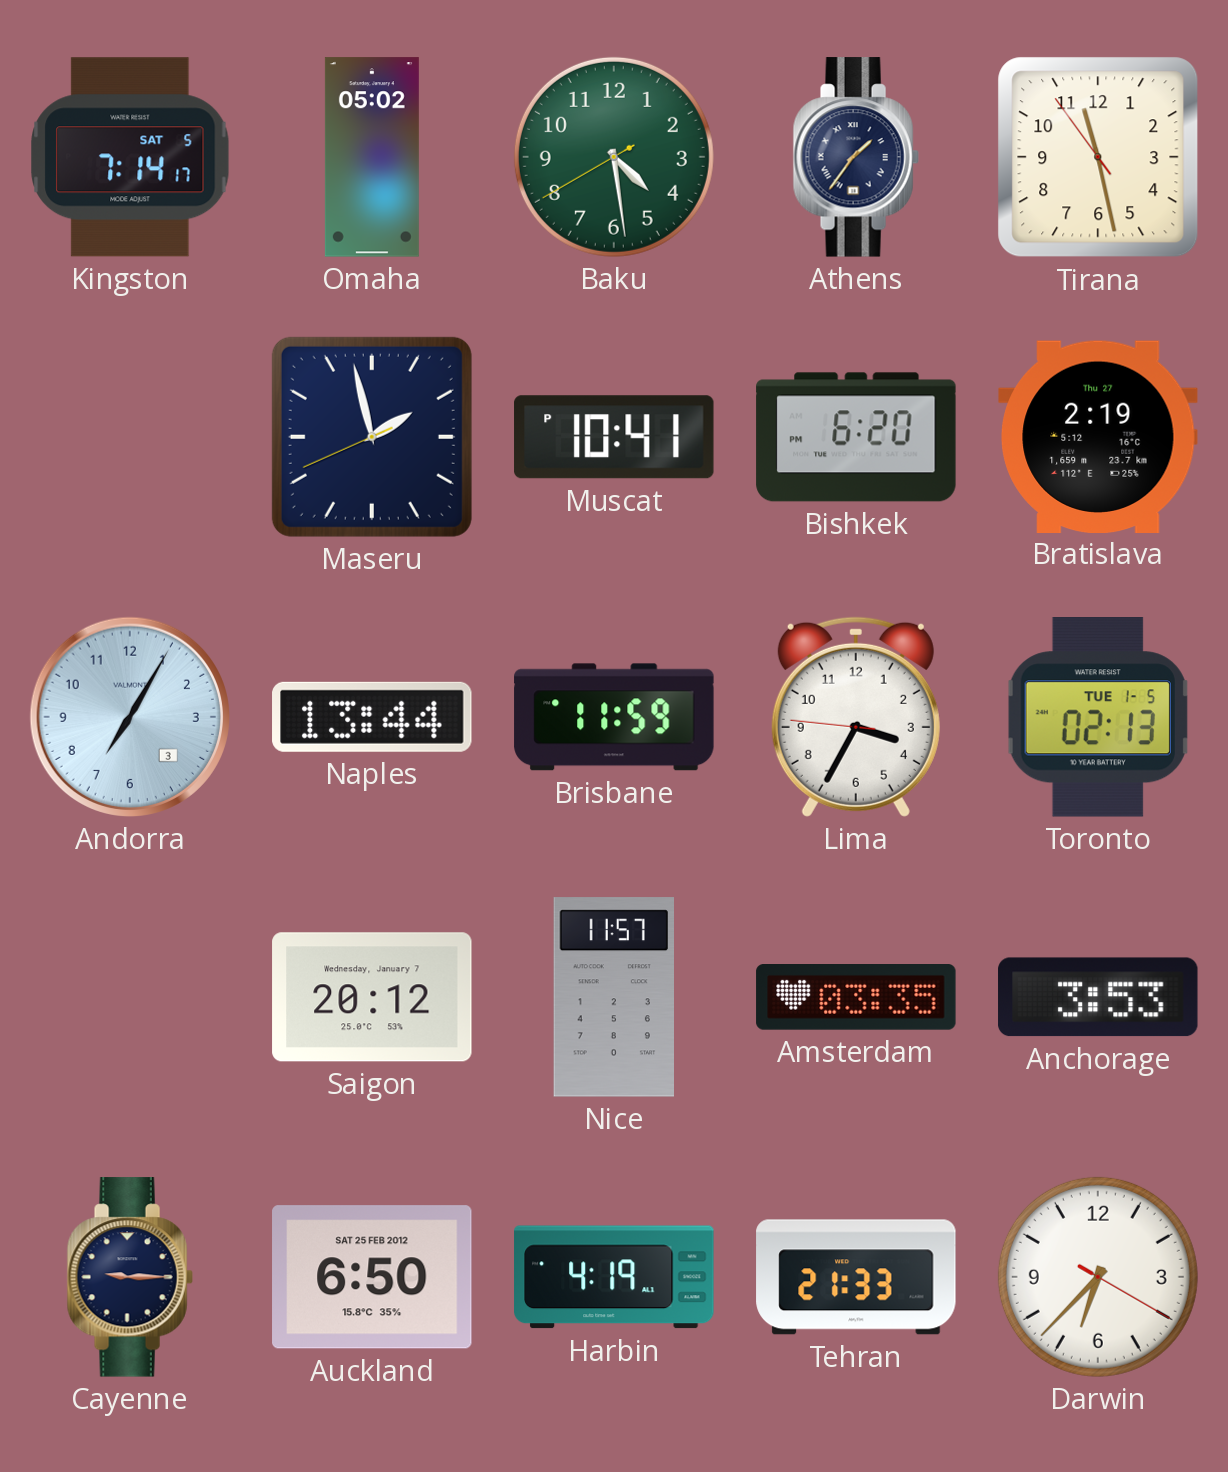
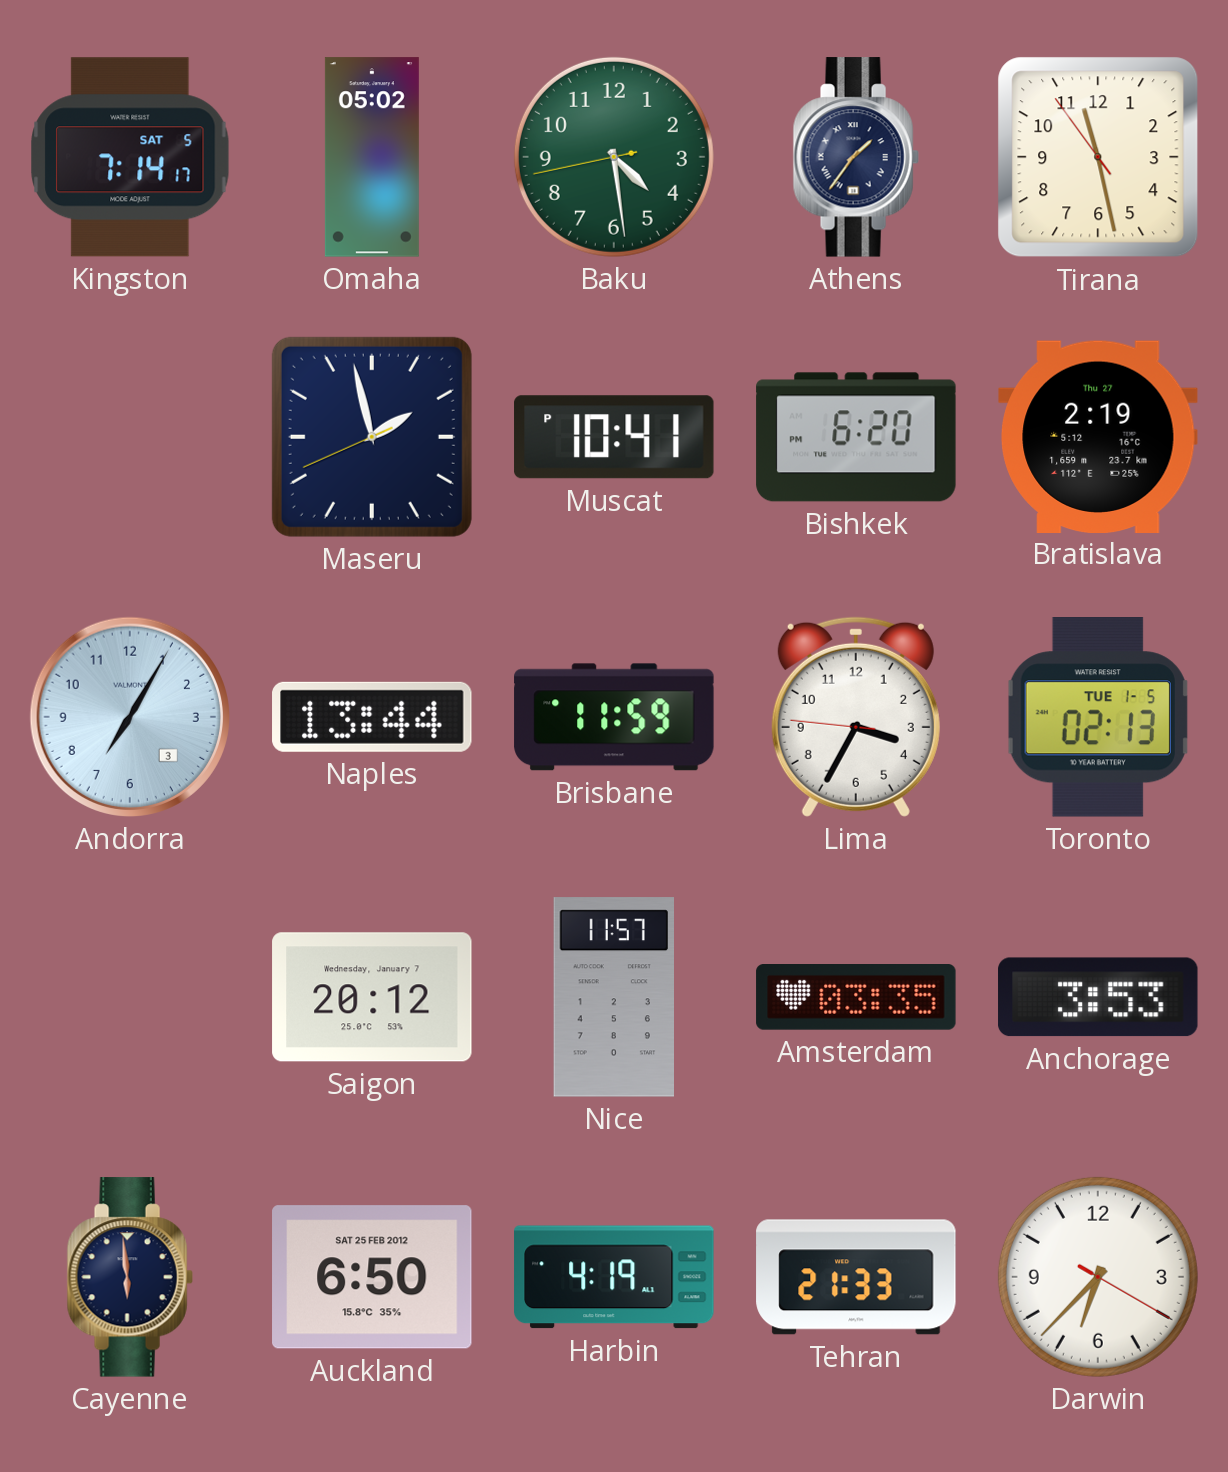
Baku: 4:28:40 -> 4:28:43 (614, 157)
Cayenne: 9:15 -> 5:59 (130, 1277)
